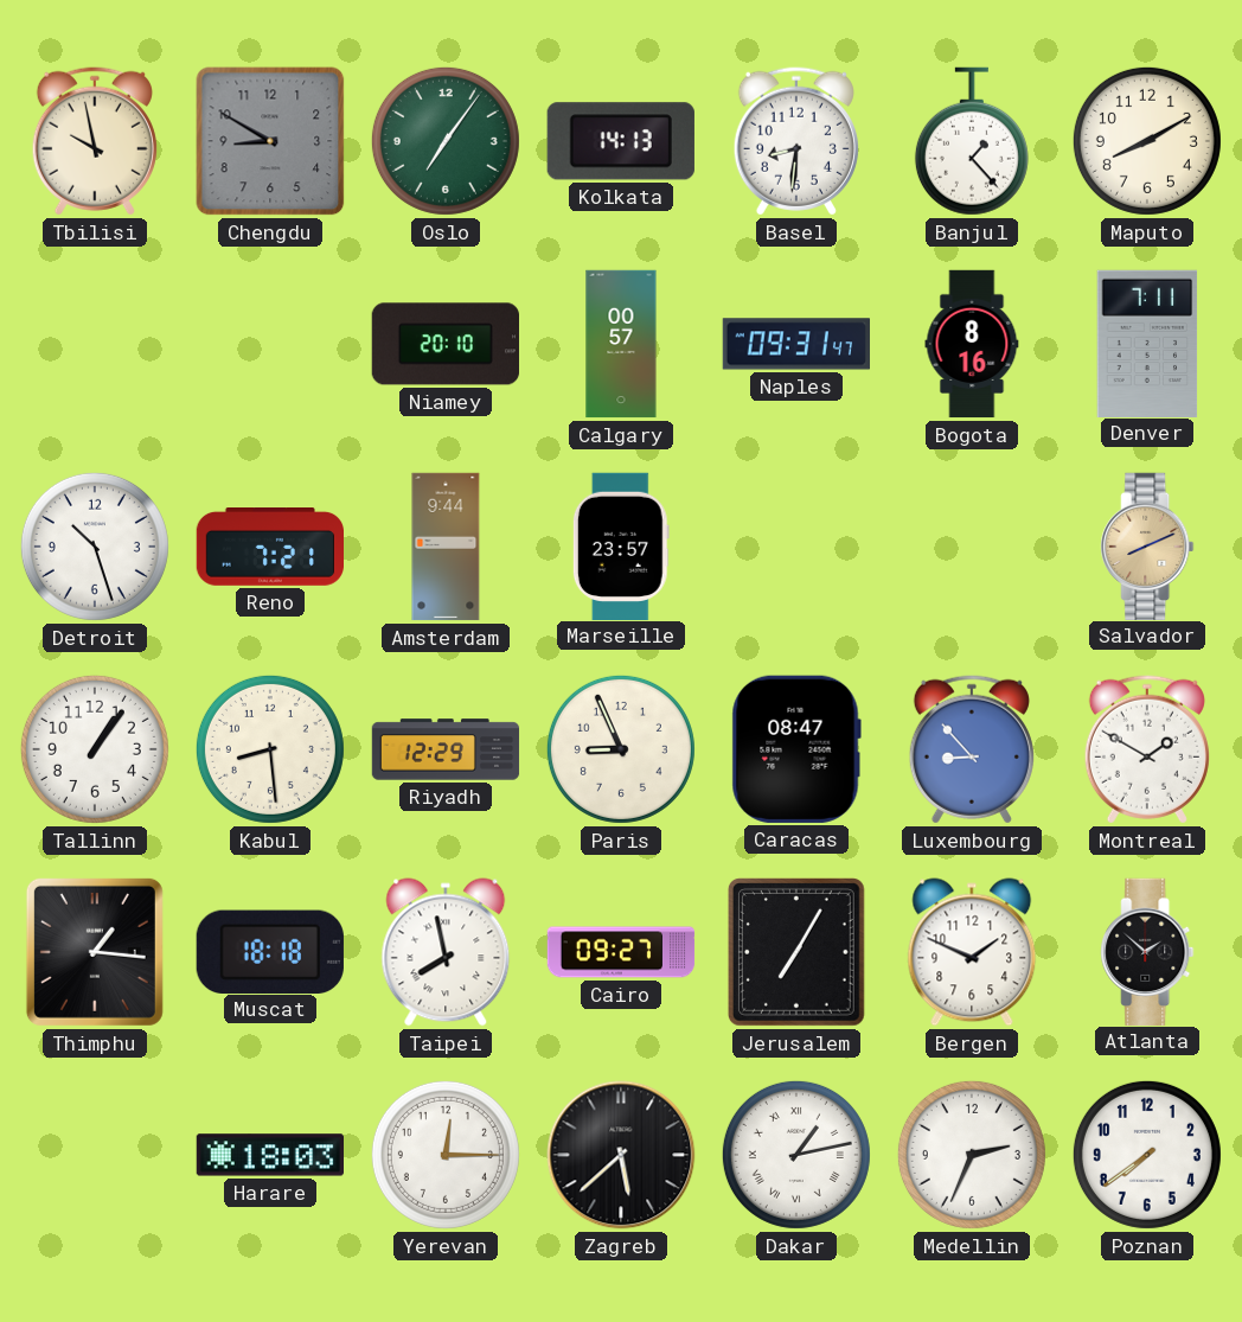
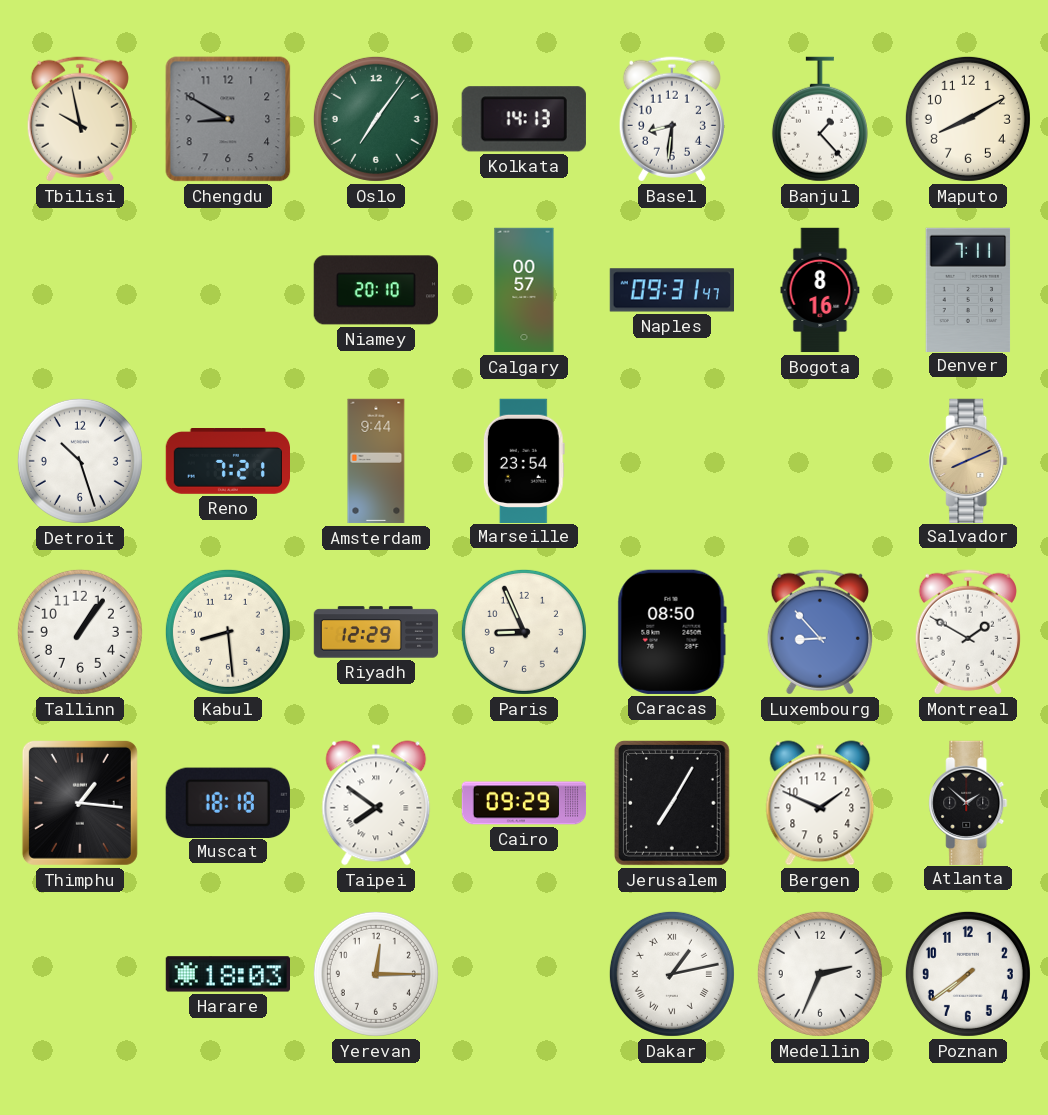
Marseille: 23:57 -> 23:54 (524, 460)
Caracas: 08:47 -> 08:50 (672, 632)
Taipei: 7:58 -> 7:51 (376, 803)
Cairo: 09:27 -> 09:29 (524, 803)
Zagreb: 5:38 -> none (621, 1155)
